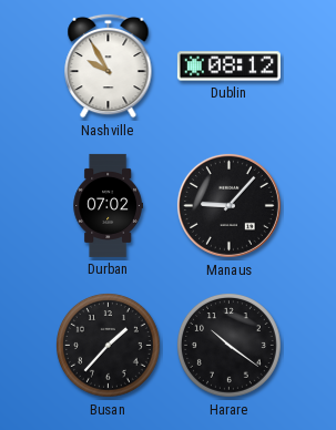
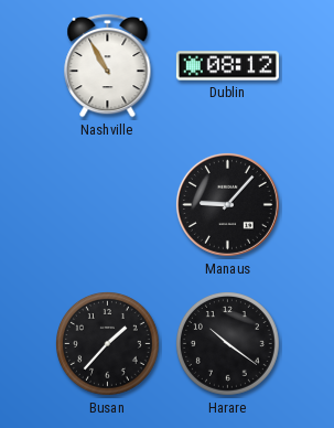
Nashville: 9:55 -> 10:55 (108, 65)
Durban: 07:02 -> none (108, 205)
